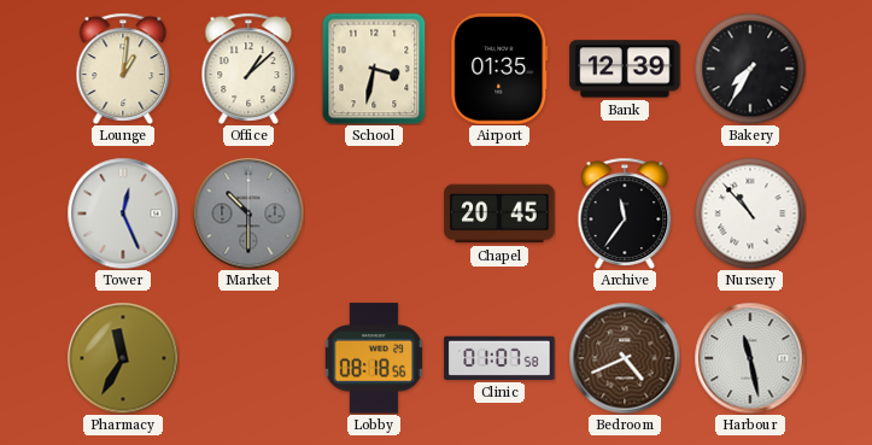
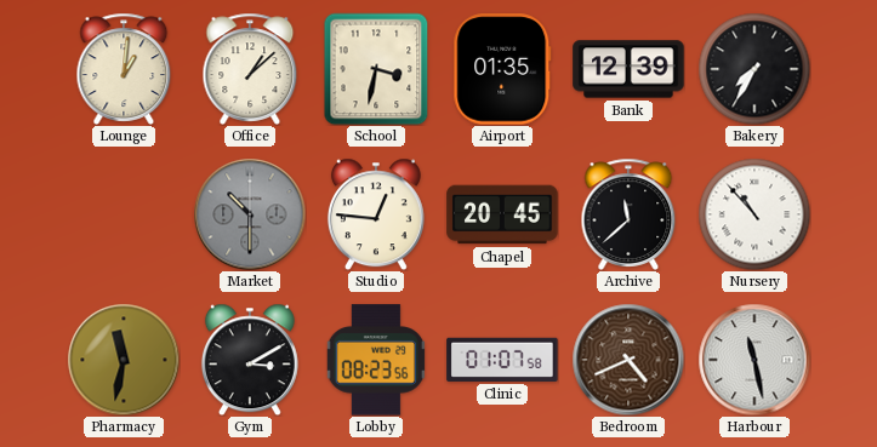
Tower: 12:26 -> none (123, 213)
Studio: none -> 12:46 (376, 214)
Archive: 11:36 -> 11:38 (628, 214)
Pharmacy: 11:35 -> 11:32 (124, 360)
Gym: none -> 3:10 (250, 360)
Lobby: 08:18 -> 08:23 (375, 360)
